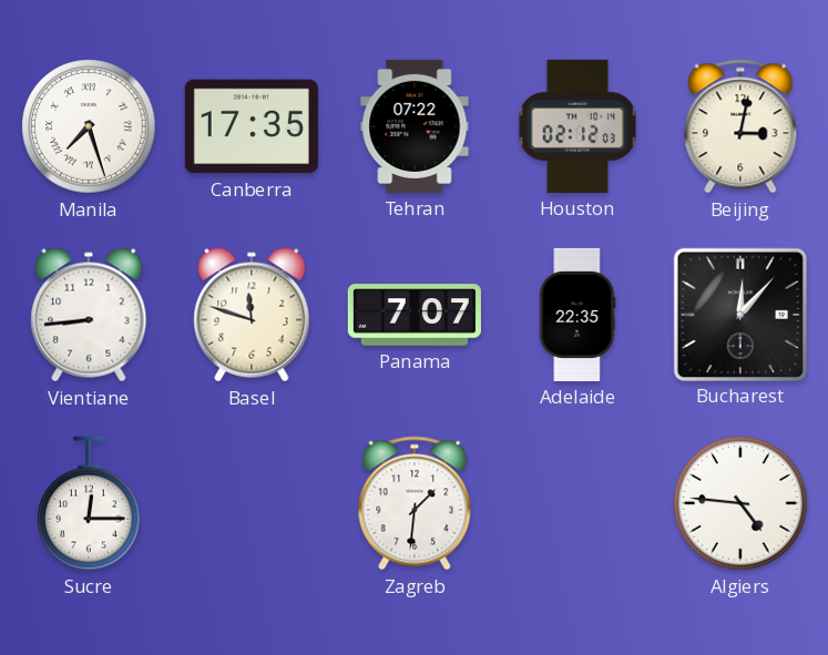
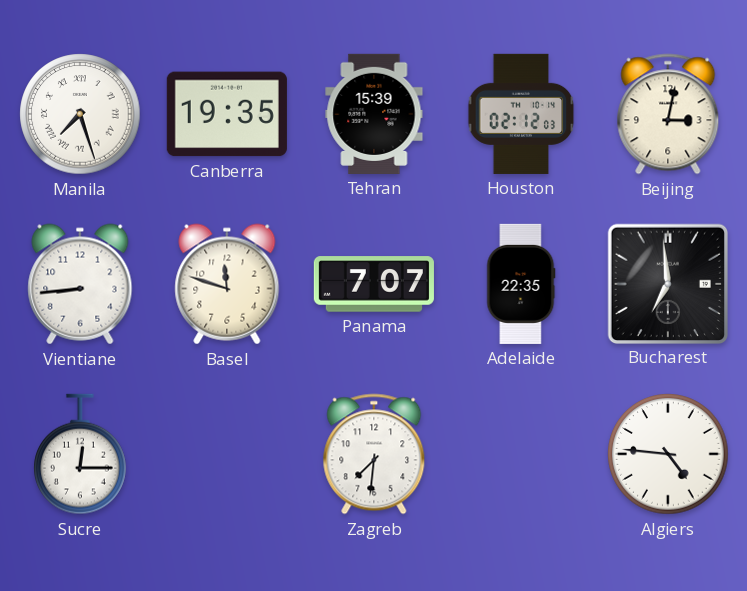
Canberra: 17:35 -> 19:35 (227, 114)
Tehran: 07:22 -> 15:39 (374, 114)
Bucharest: 12:07 -> 6:59 (667, 283)
Zagreb: 1:31 -> 7:31 (374, 454)
